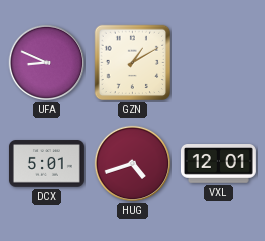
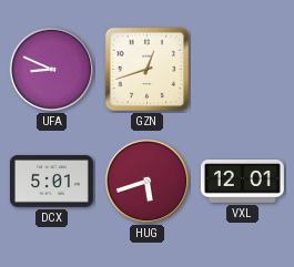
GZN: 1:10 -> 12:42 (148, 70)
HUG: 4:42 -> 5:42 (148, 182)
